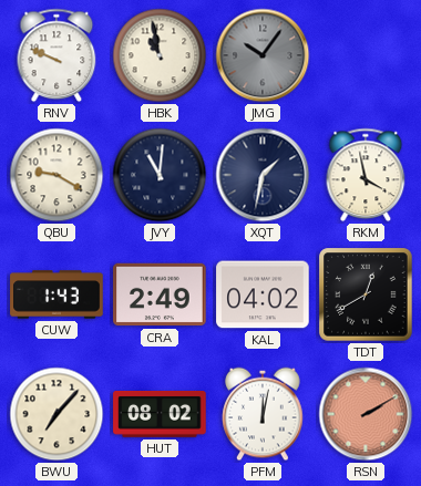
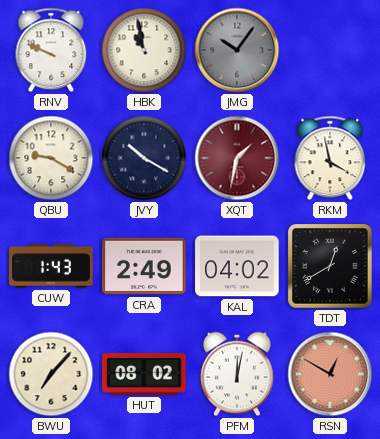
JVY: 11:01 -> 10:20 (144, 158)
XQT dial: navy -> burgundy (237, 158)
RSN: 2:10 -> 12:50 (330, 374)
